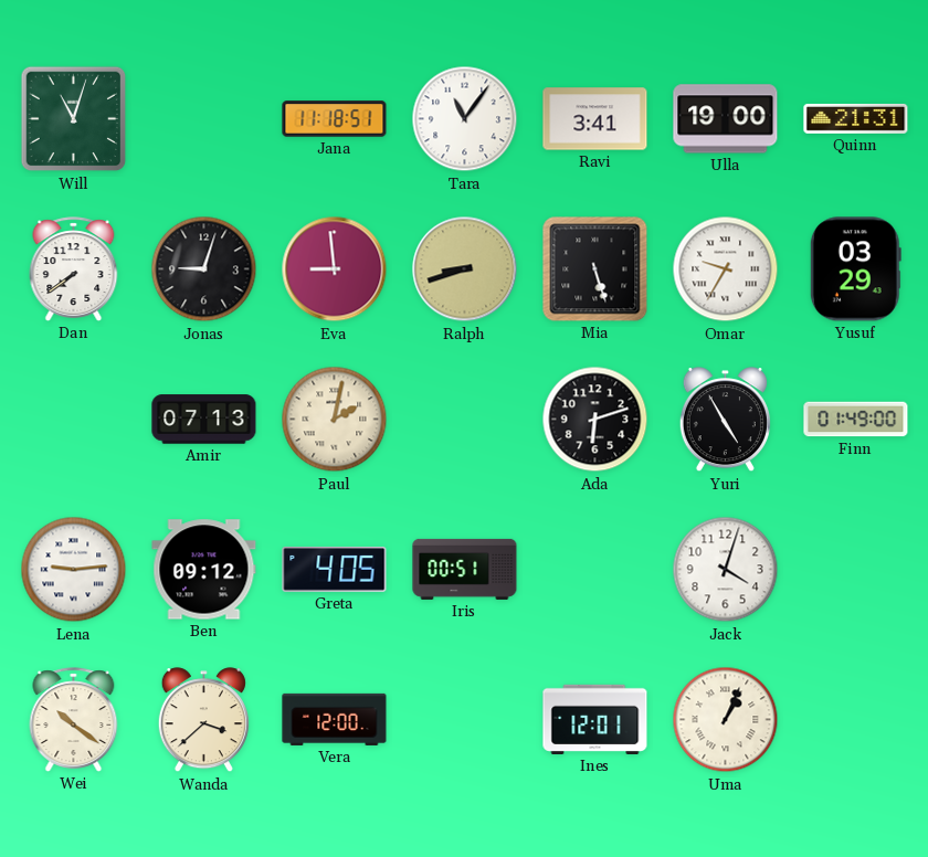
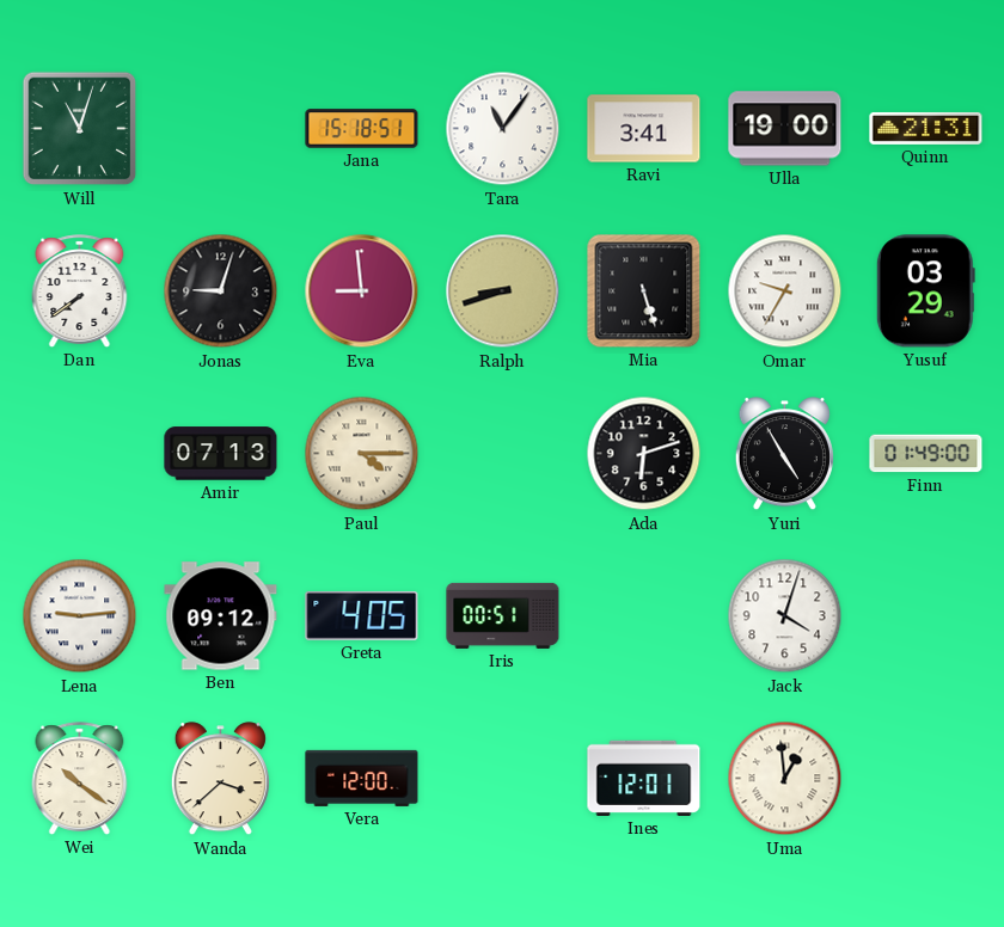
Jana: 11:18 -> 15:18 (362, 129)
Paul: 2:02 -> 4:15 (362, 454)
Uma: 1:04 -> 12:59 (785, 779)
